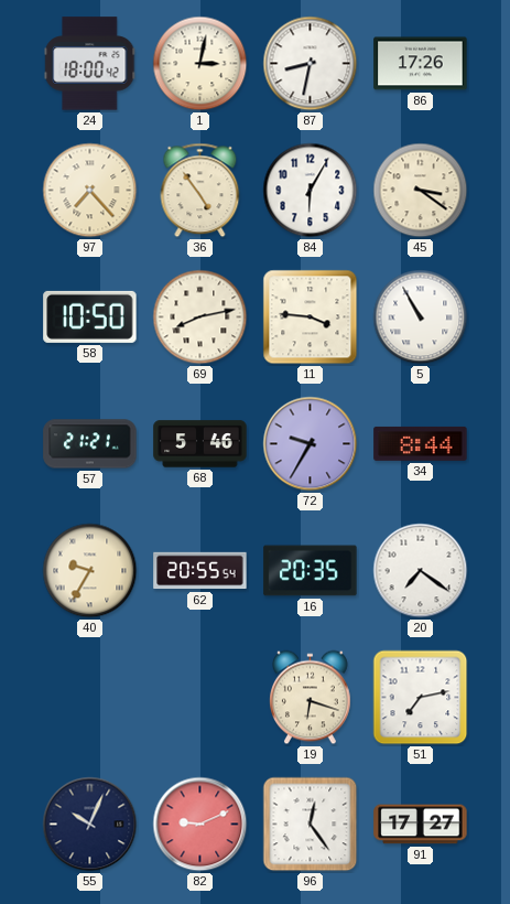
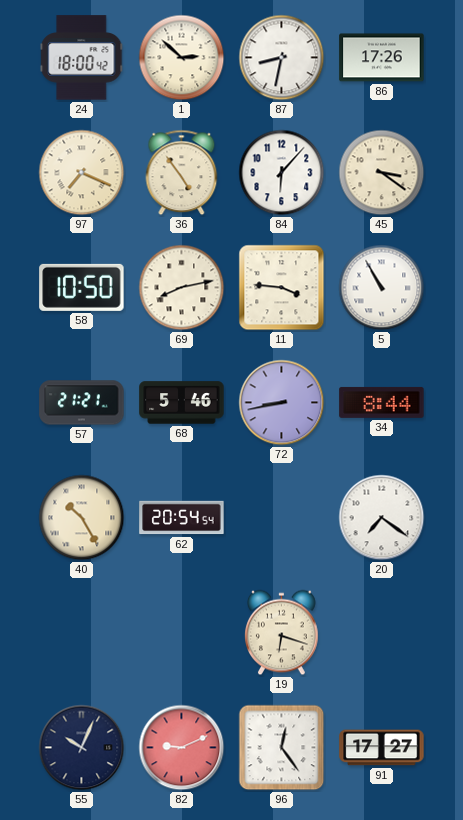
1: 3:02 -> 2:52 (182, 58)
97: 7:23 -> 7:19 (82, 173)
84: 6:05 -> 6:07 (282, 173)
72: 9:35 -> 8:43 (282, 403)
40: 9:35 -> 10:25 (82, 518)
62: 20:55 -> 20:54 (182, 518)
16: 20:35 -> none (311, 571)
51: 7:13 -> none (421, 698)
